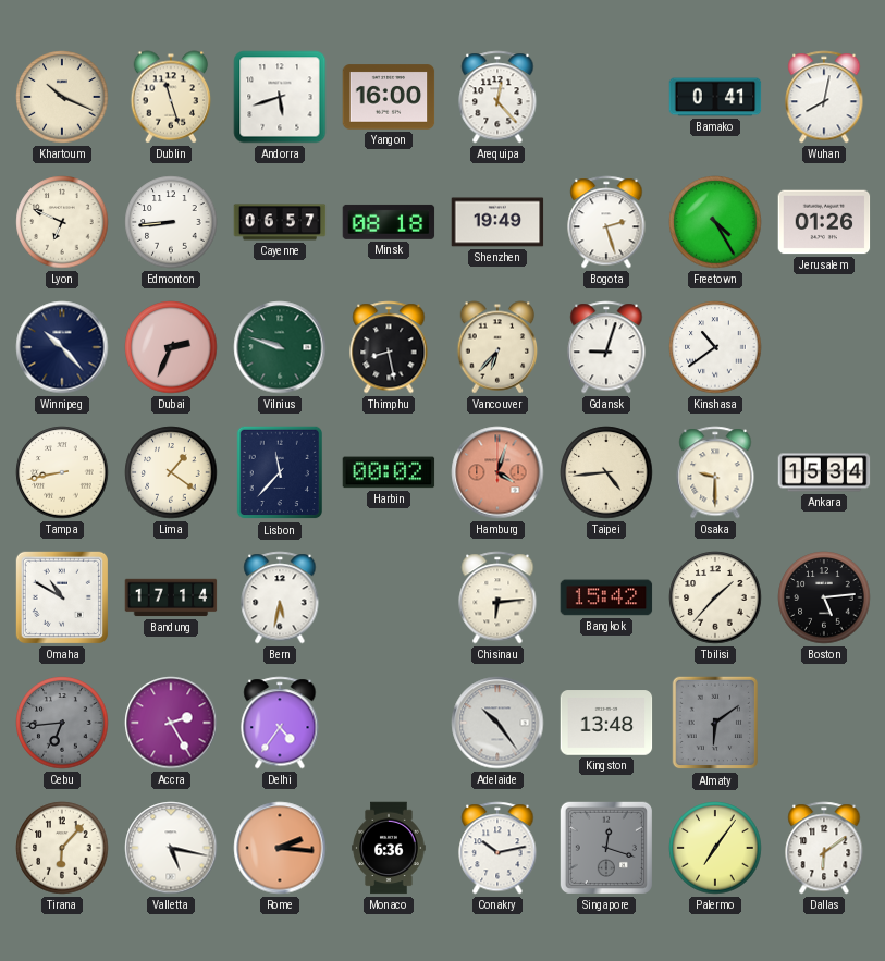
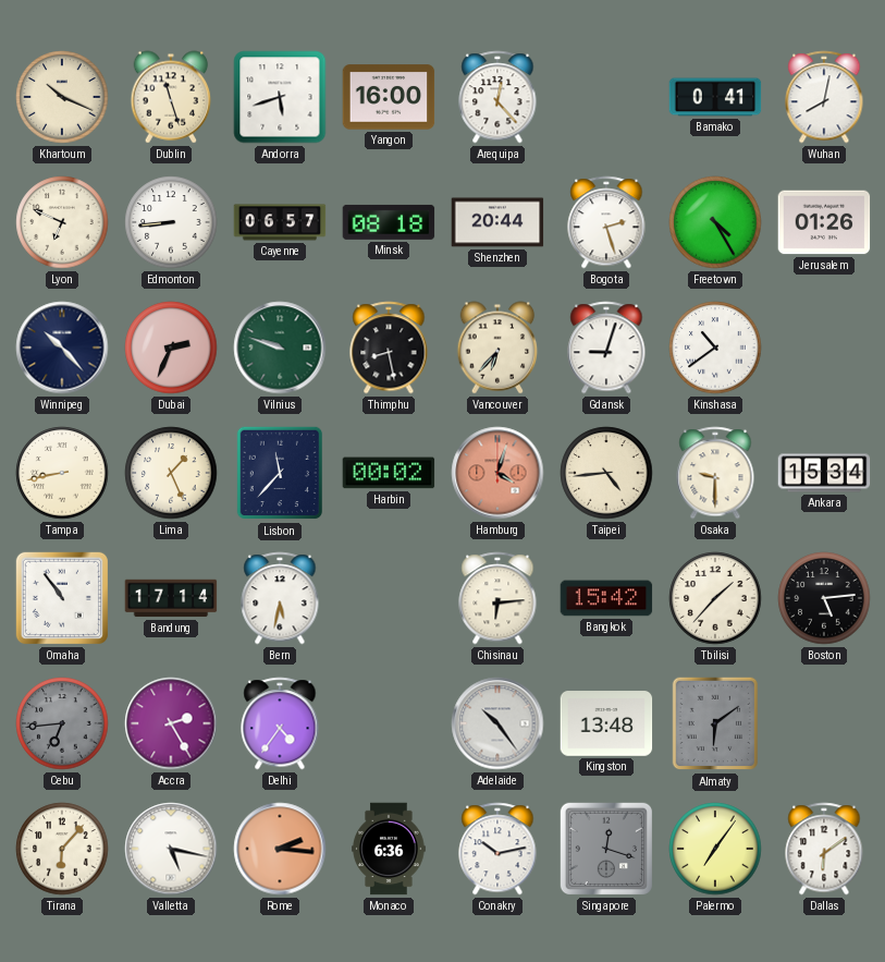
Shenzhen: 19:49 -> 20:44 (497, 222)
Lima: 1:21 -> 1:26 (171, 473)
Omaha: 10:50 -> 10:54 (62, 598)
